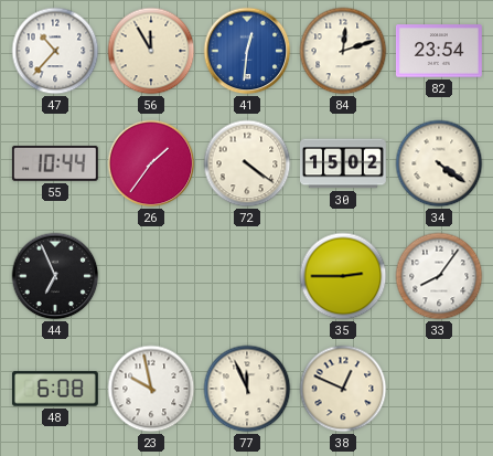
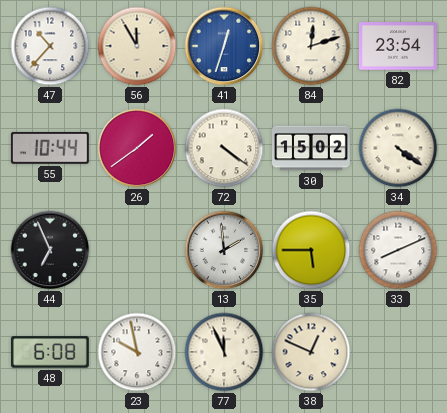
41: 12:31 -> 12:33 (224, 46)
26: 1:36 -> 1:39 (137, 148)
13: none -> 1:59 (224, 250)
35: 2:45 -> 5:45 (311, 250)
33: 8:06 -> 8:11 (398, 250)
